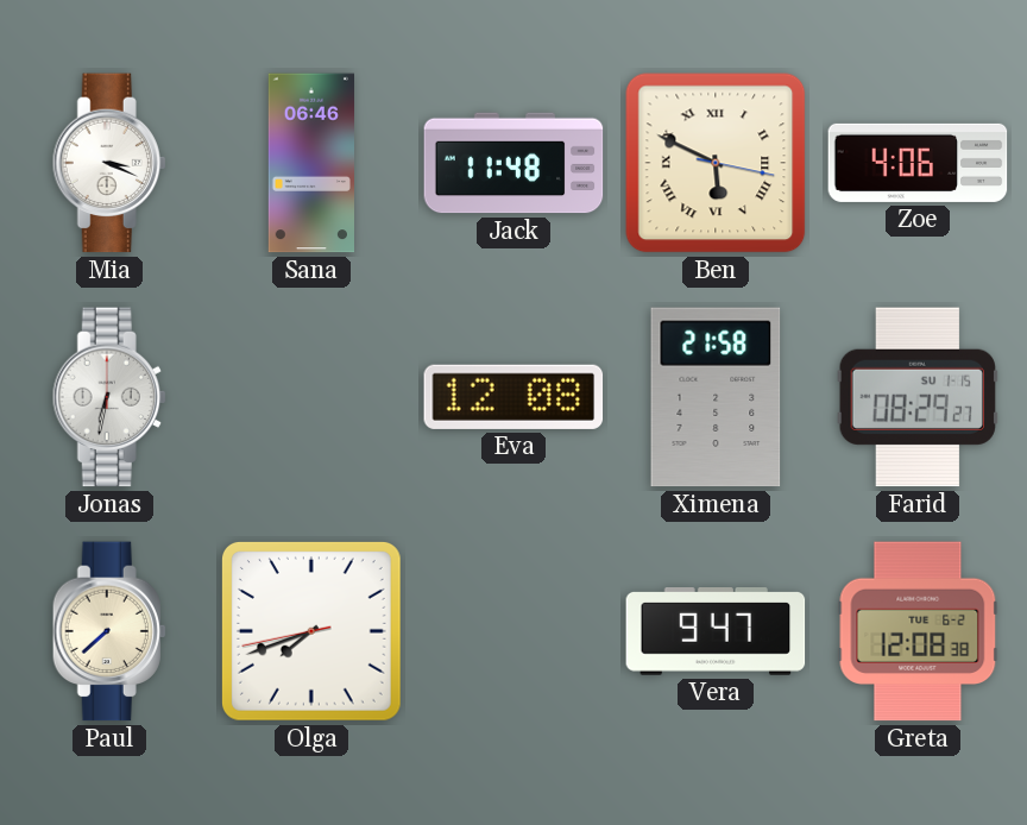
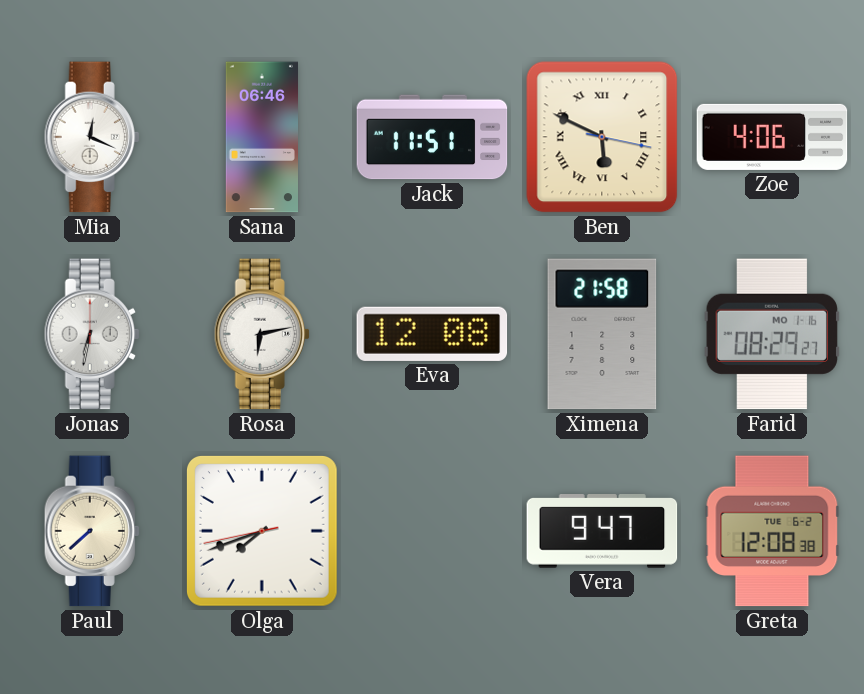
Mia: 3:19 -> 12:19 (92, 137)
Jack: 11:48 -> 11:51 (432, 137)
Rosa: none -> 6:13 (262, 334)
Farid date: SU 1-15 -> MO 1-16 (772, 334)
